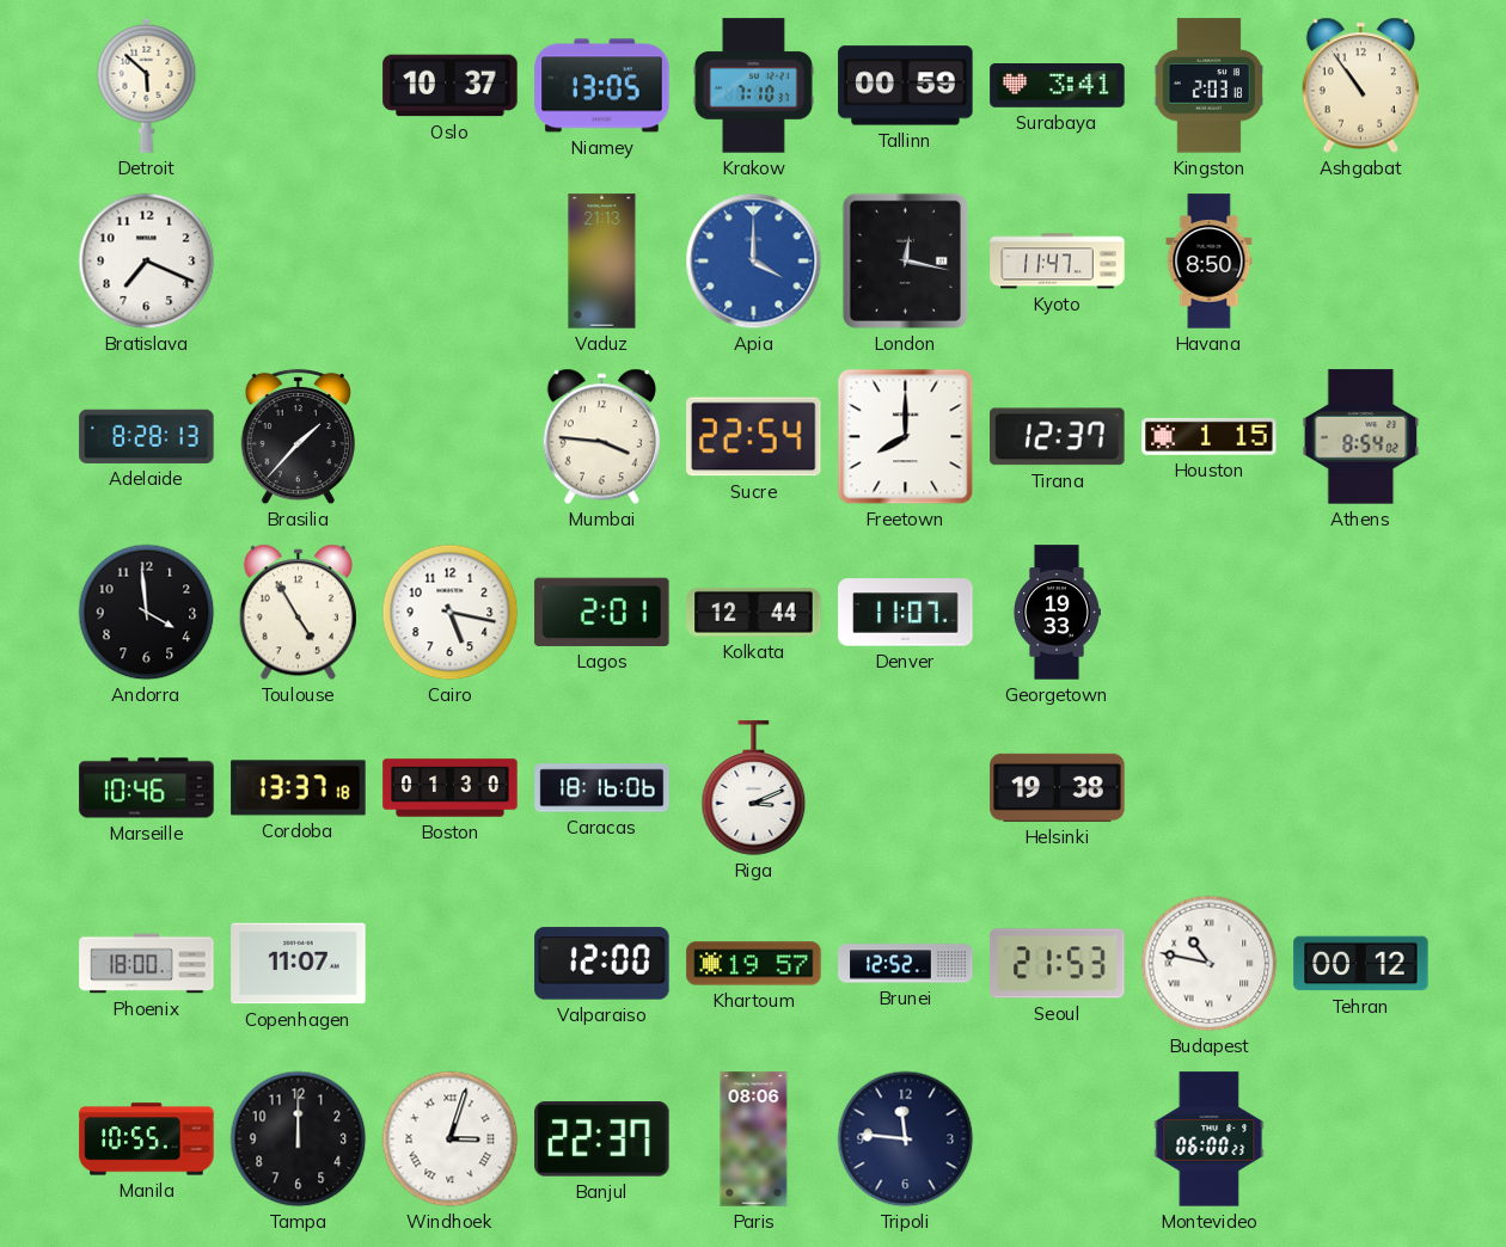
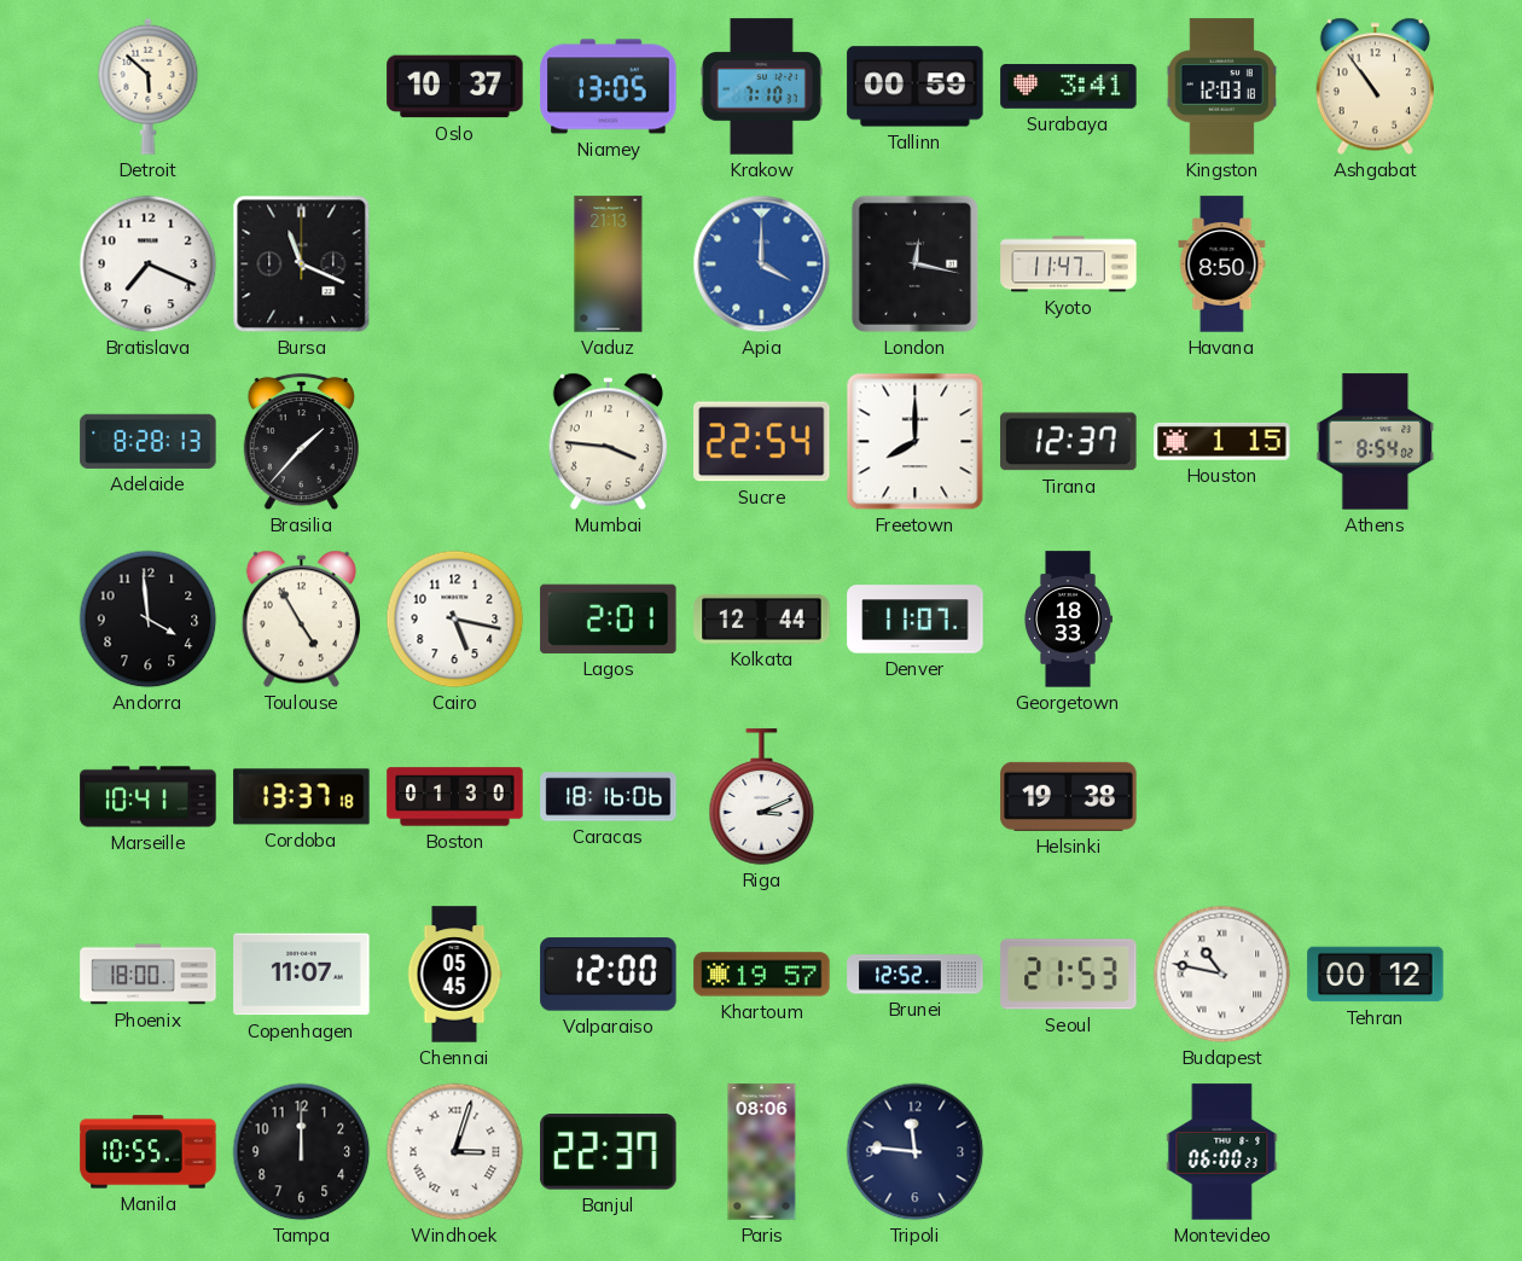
Kingston: 2:03 -> 12:03 (1221, 87)
Bursa: none -> 11:19 (302, 265)
Georgetown: 19:33 -> 18:33 (1069, 620)
Marseille: 10:46 -> 10:41 (149, 797)
Chennai: none -> 05:45 (454, 975)
